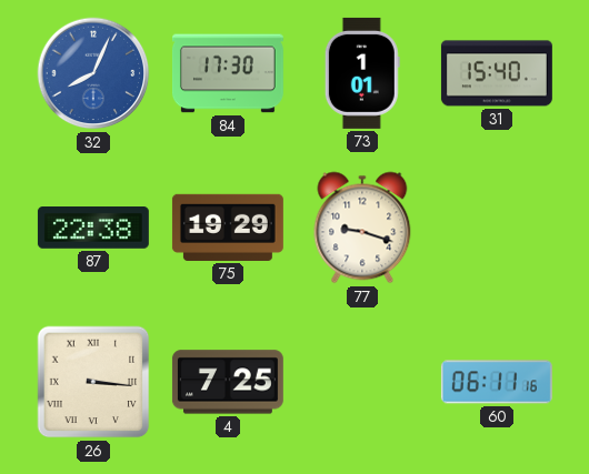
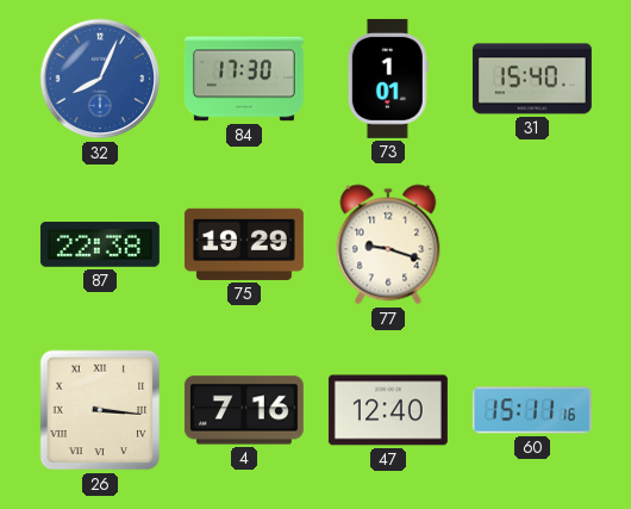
4: 7:25 -> 7:16 (244, 410)
47: none -> 12:40 (388, 410)
60: 06:11 -> 15:11 (532, 410)
